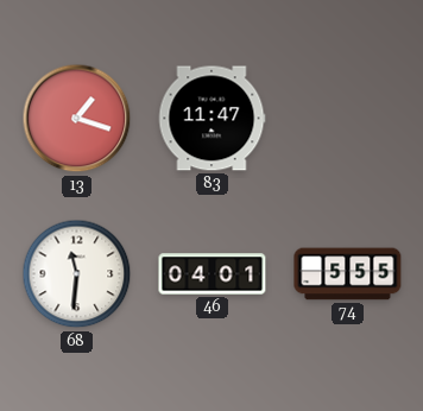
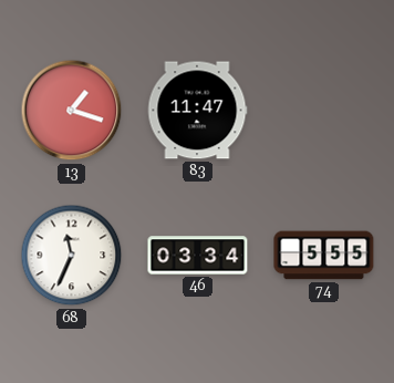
68: 11:31 -> 11:34 (72, 256)
46: 04:01 -> 03:34 (198, 256)
